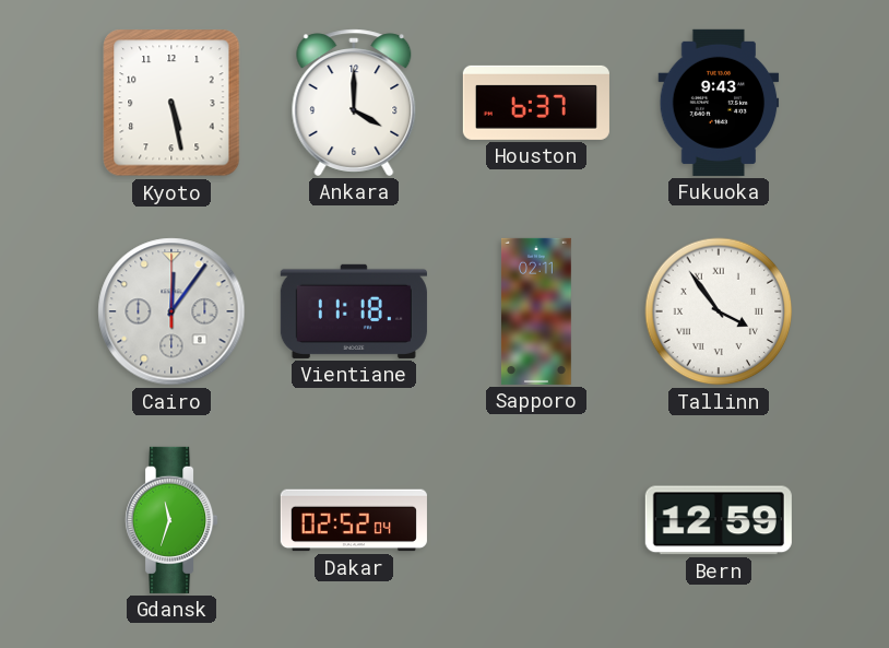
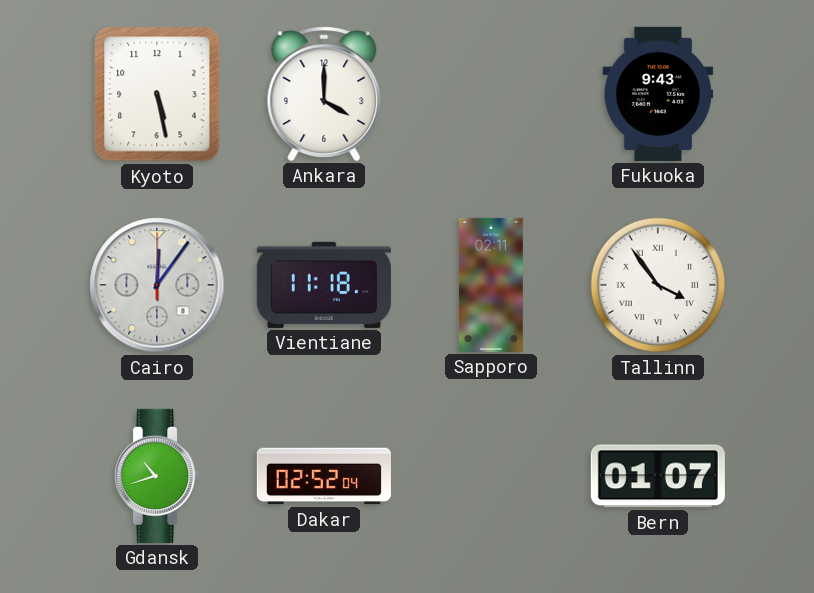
Houston: 6:37 -> none (536, 103)
Gdansk: 11:33 -> 10:42 (158, 476)
Bern: 12:59 -> 01:07 (658, 476)
